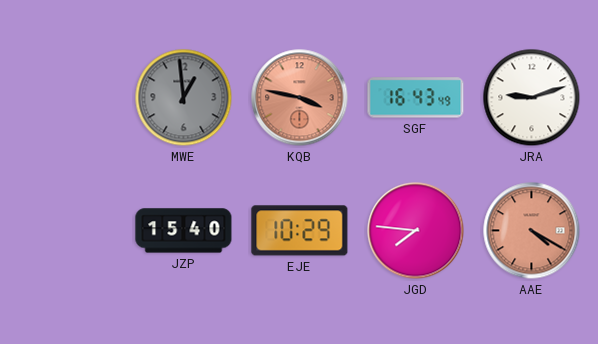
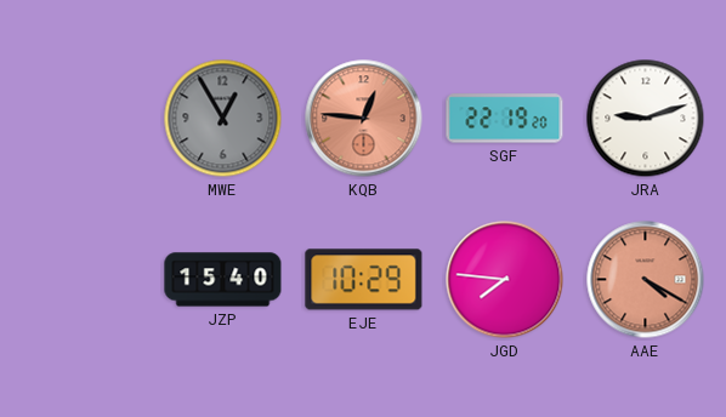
MWE: 12:59 -> 12:55 (223, 119)
KQB: 3:47 -> 12:46 (364, 119)
SGF: 16:43 -> 22:19 (505, 119)
